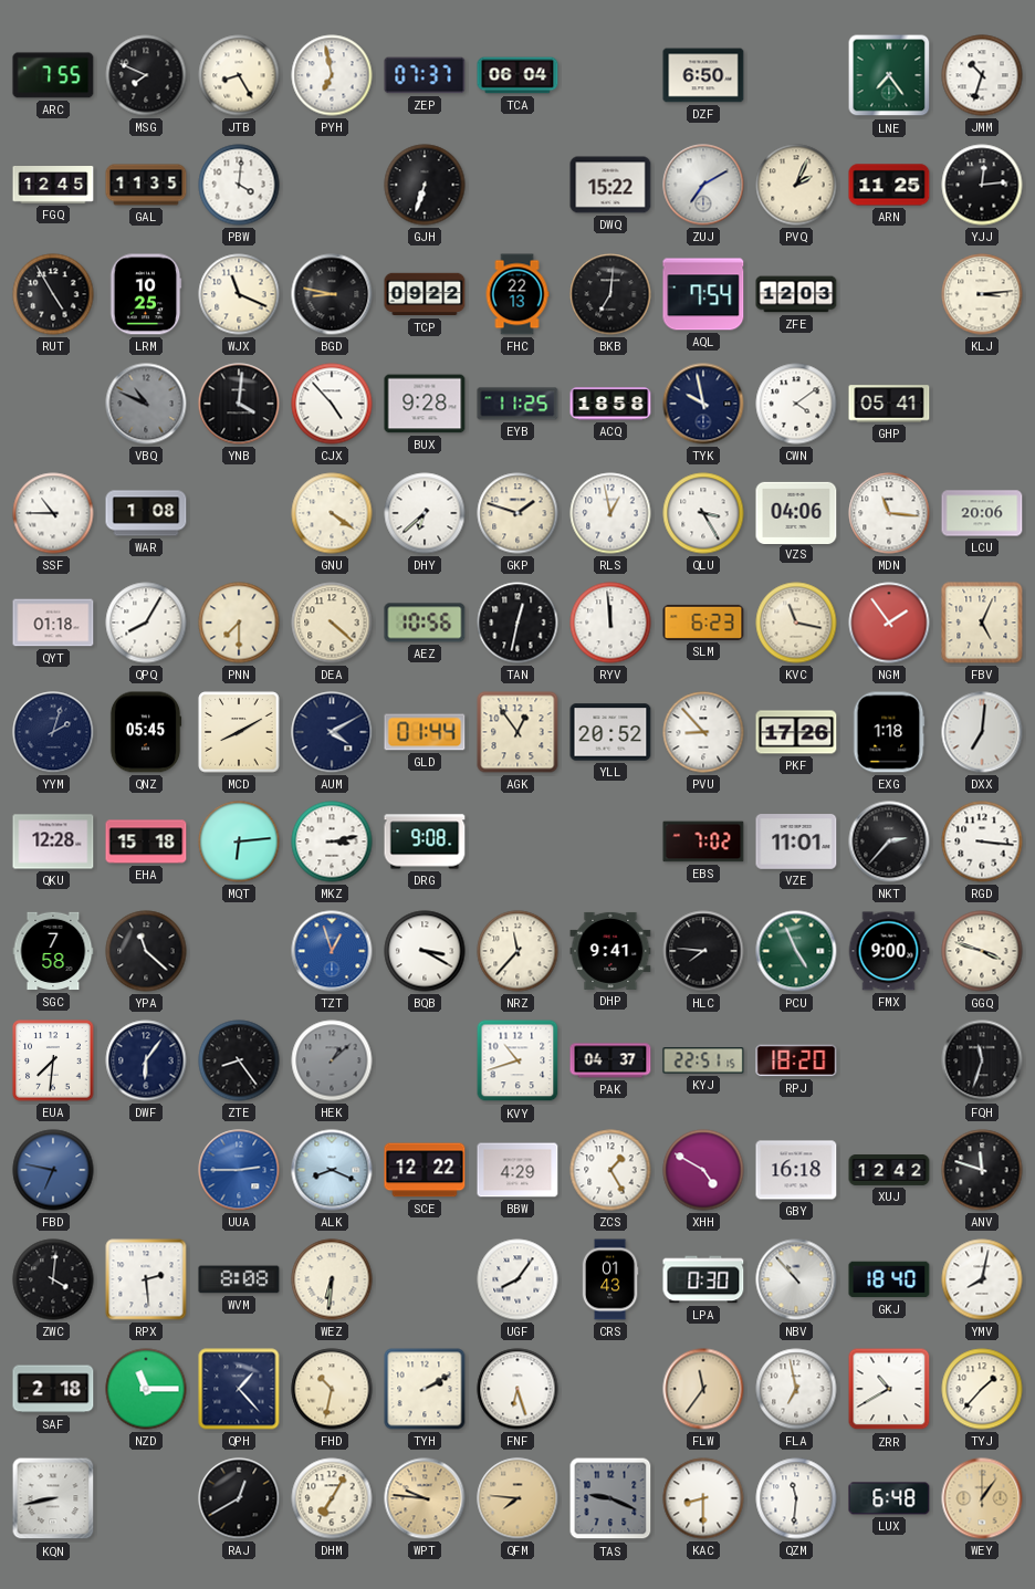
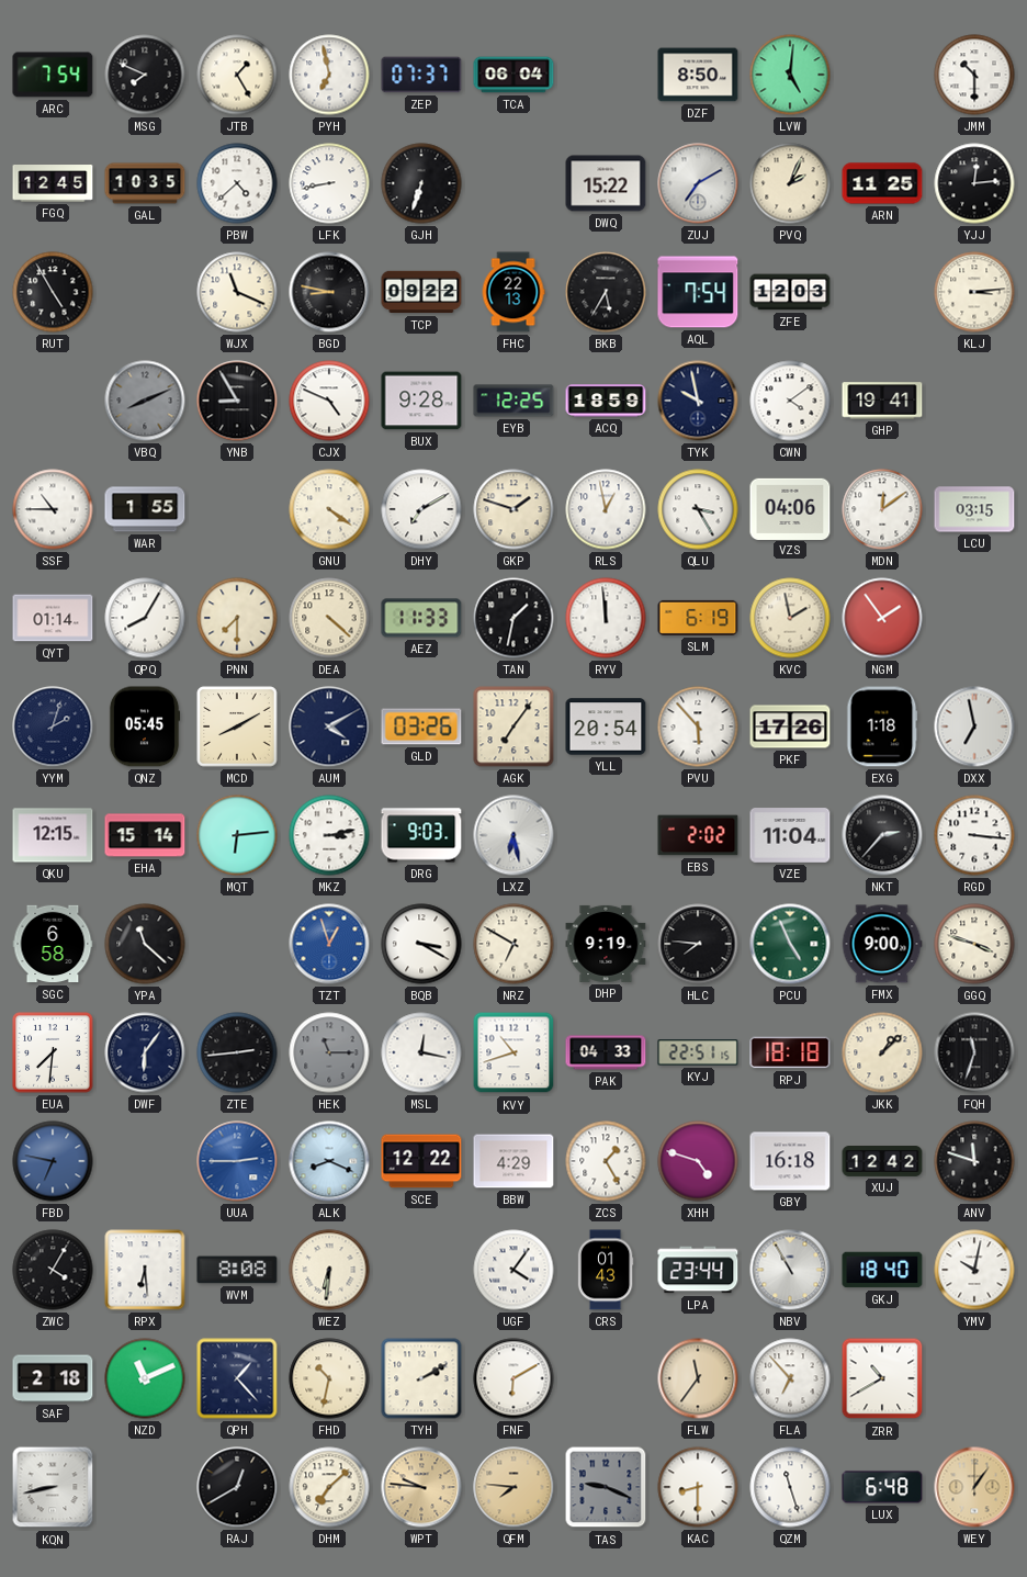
ARC: 7:55 -> 7:54 (53, 75)
JTB: 8:25 -> 1:25 (237, 75)
DZF: 6:50 -> 8:50 (698, 75)
LVW: none -> 5:01 (790, 75)
LNE: 7:24 -> none (889, 75)
JMM: 10:33 -> 10:30 (974, 75)
GAL: 11:35 -> 10:35 (145, 183)
PBW: 4:01 -> 4:38 (237, 183)
LFK: none -> 8:43 (329, 183)
LRM: 10:25 -> none (146, 294)
BKB: 7:01 -> 5:35 (606, 292)
VBQ: 10:49 -> 8:11 (145, 401)
YNB: 4:01 -> 8:55 (237, 401)
CJX: 4:53 -> 4:49 (329, 401)
EYB: 11:25 -> 12:25 (513, 401)
ACQ: 18:58 -> 18:59 (606, 401)
GHP: 05:41 -> 19:41 (882, 401)
WAR: 1:08 -> 1:55 (145, 509)
DHY: 6:38 -> 7:10 (421, 509)
MDN: 11:16 -> 12:09 (882, 509)
LCU: 20:06 -> 03:15 (974, 509)
QYT: 01:18 -> 01:14 (53, 618)
AEZ: 10:56 -> 11:33 (421, 618)
TAN: 12:32 -> 1:32 (513, 618)
SLM: 6:23 -> 6:19 (698, 618)
KVC: 11:17 -> 1:58 (790, 618)
FBV: 5:04 -> none (982, 623)
GLD: 01:44 -> 03:26 (421, 726)
AGK: 12:54 -> 7:06 (513, 726)
YLL: 20:52 -> 20:54 (606, 726)
PVU: 8:53 -> 5:53 (698, 726)
DXX: 7:01 -> 6:58 (974, 726)
QKU: 12:28 -> 12:15 (53, 835)
EHA: 15:18 -> 15:14 (145, 835)
DRG: 9:08 -> 9:03 (421, 835)
LXZ: none -> 6:28 (513, 835)
EBS: 7:02 -> 2:02 (698, 835)
VZE: 11:01 -> 11:04 (790, 835)
SGC: 7:58 -> 6:58 (53, 944)
NRZ: 11:37 -> 6:50 (513, 944)
DHP: 9:41 -> 9:19 (606, 944)
ZTE: 8:24 -> 2:44 (237, 1052)
HEK: 1:08 -> 11:15 (329, 1052)
MSL: none -> 12:17 (421, 1052)
PAK: 04:37 -> 04:33 (606, 1052)
RPJ: 18:20 -> 18:18 (790, 1052)
JKK: none -> 1:08 (882, 1052)
XHH: 4:50 -> 4:48 (698, 1161)
ZWC: 4:01 -> 4:05 (53, 1270)
RPX: 2:29 -> 6:29 (145, 1270)
UGF: 8:06 -> 4:06 (513, 1270)
LPA: 0:30 -> 23:44 (698, 1270)
NBV: 10:53 -> 10:55 (790, 1270)
YMV: 8:02 -> 10:02 (974, 1270)
NZD: 11:15 -> 11:11 (145, 1378)
FNF: 6:27 -> 6:10 (513, 1378)
FLA: 6:58 -> 6:53 (790, 1378)
TYJ: 1:37 -> none (982, 1389)
DHM: 7:05 -> 7:08 (329, 1487)
QZM: 11:31 -> 11:27 (790, 1487)
